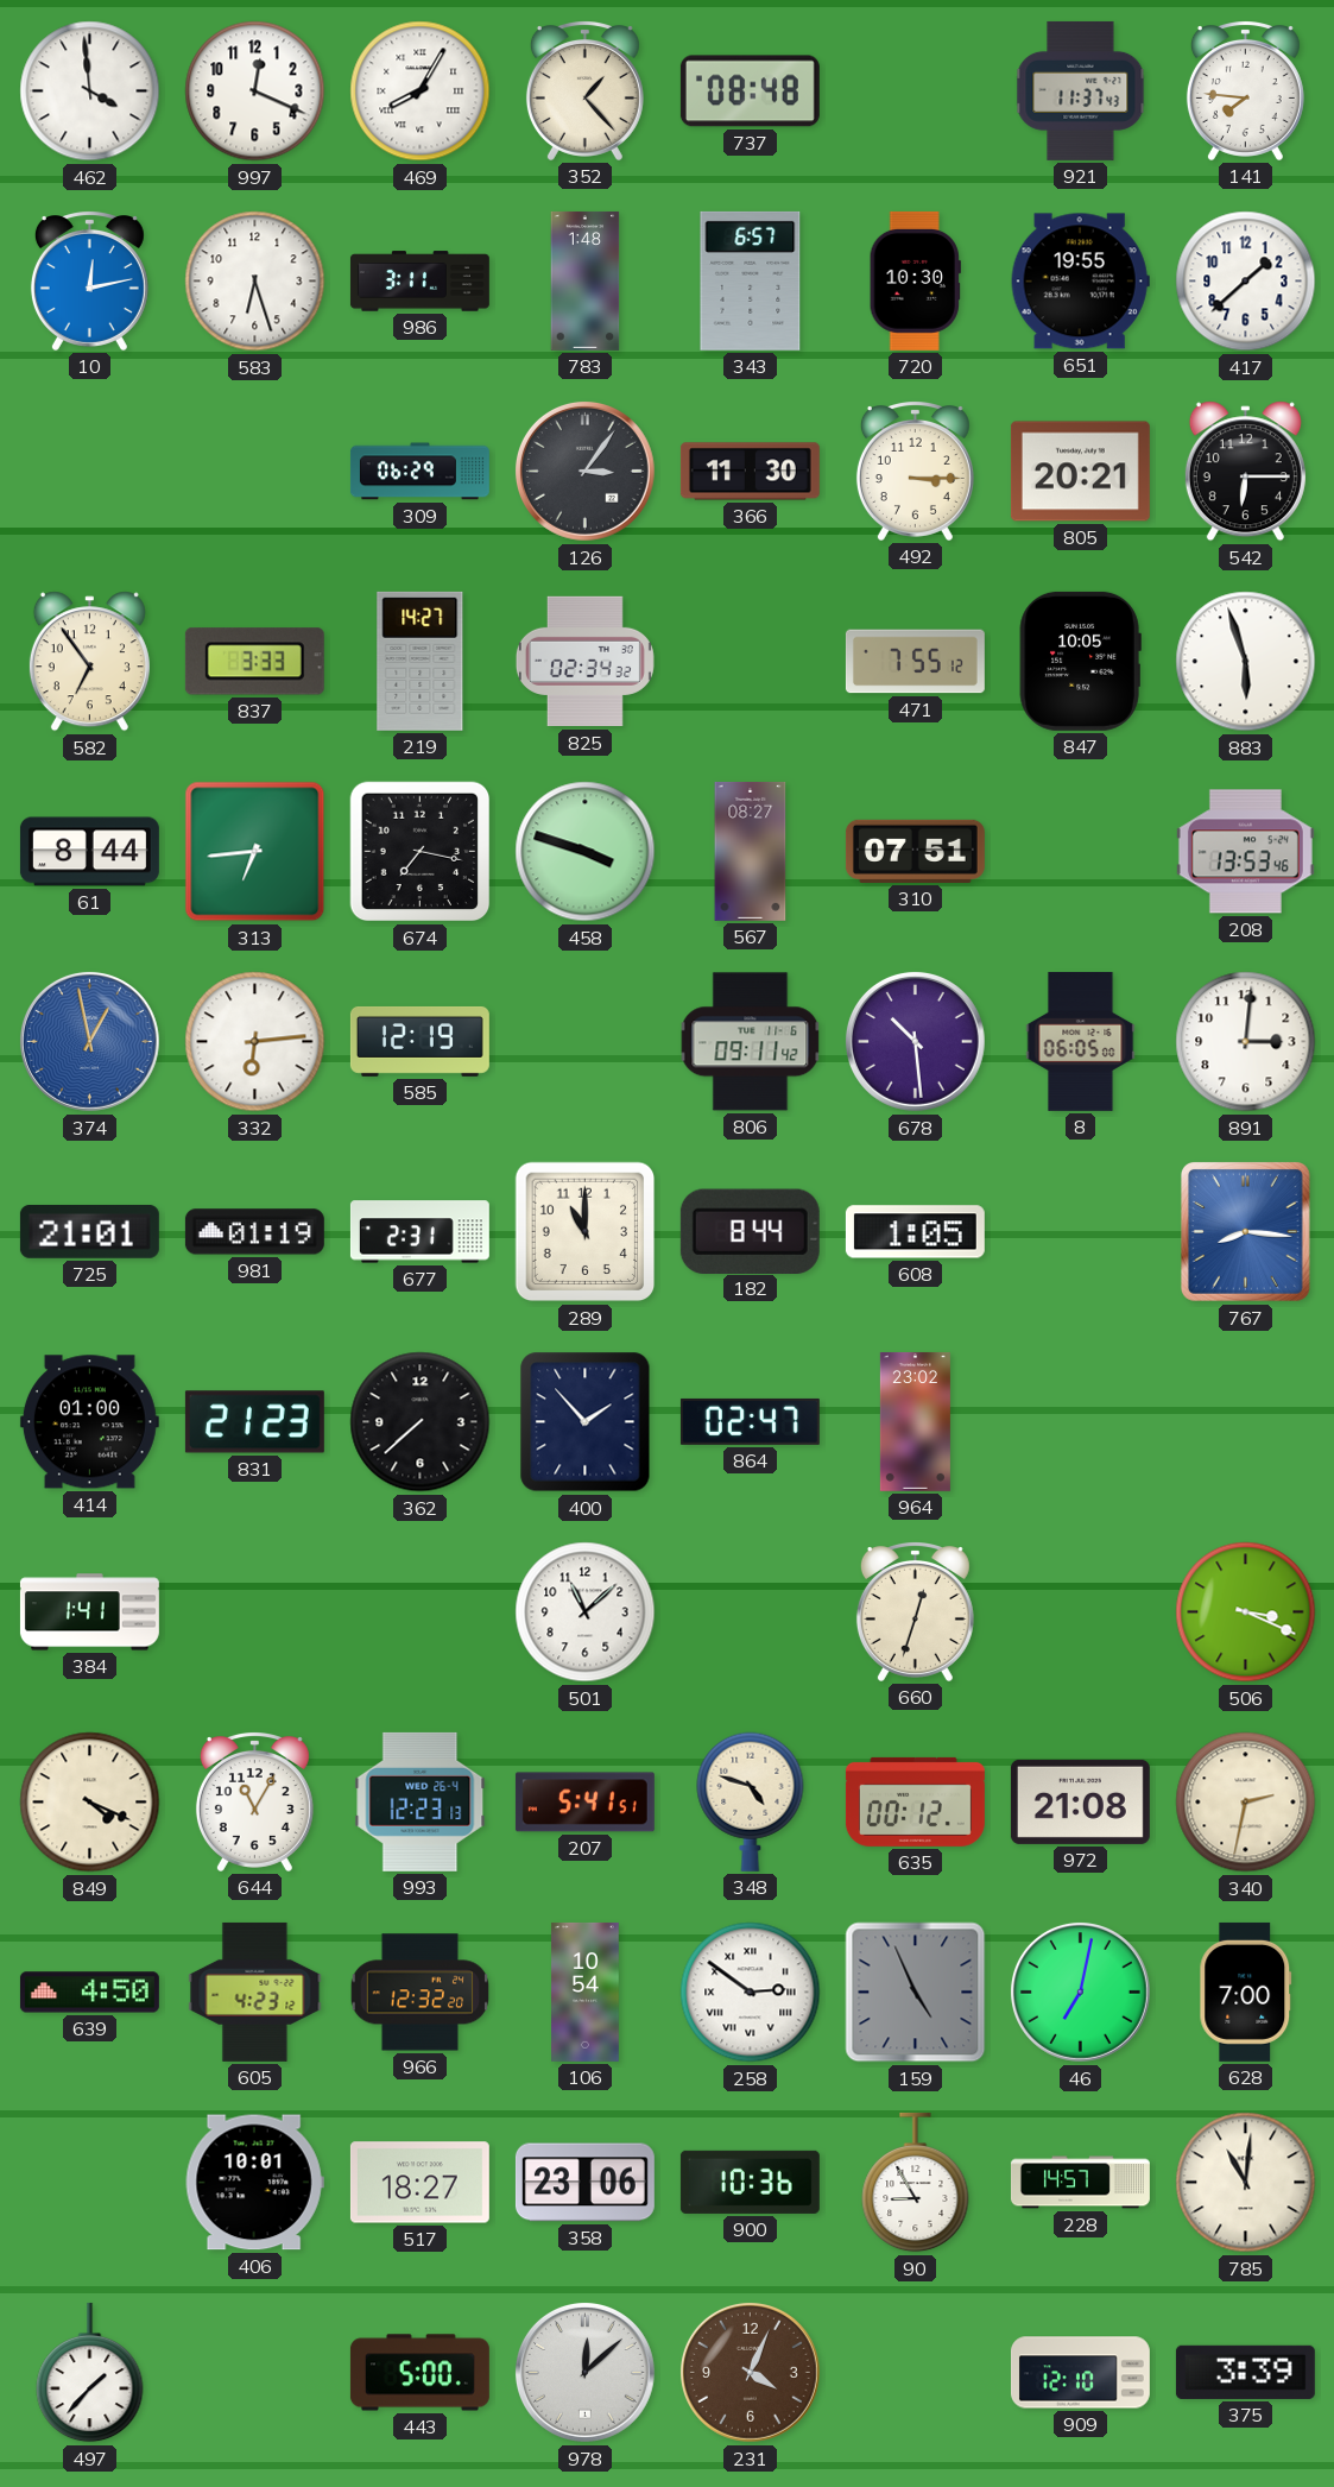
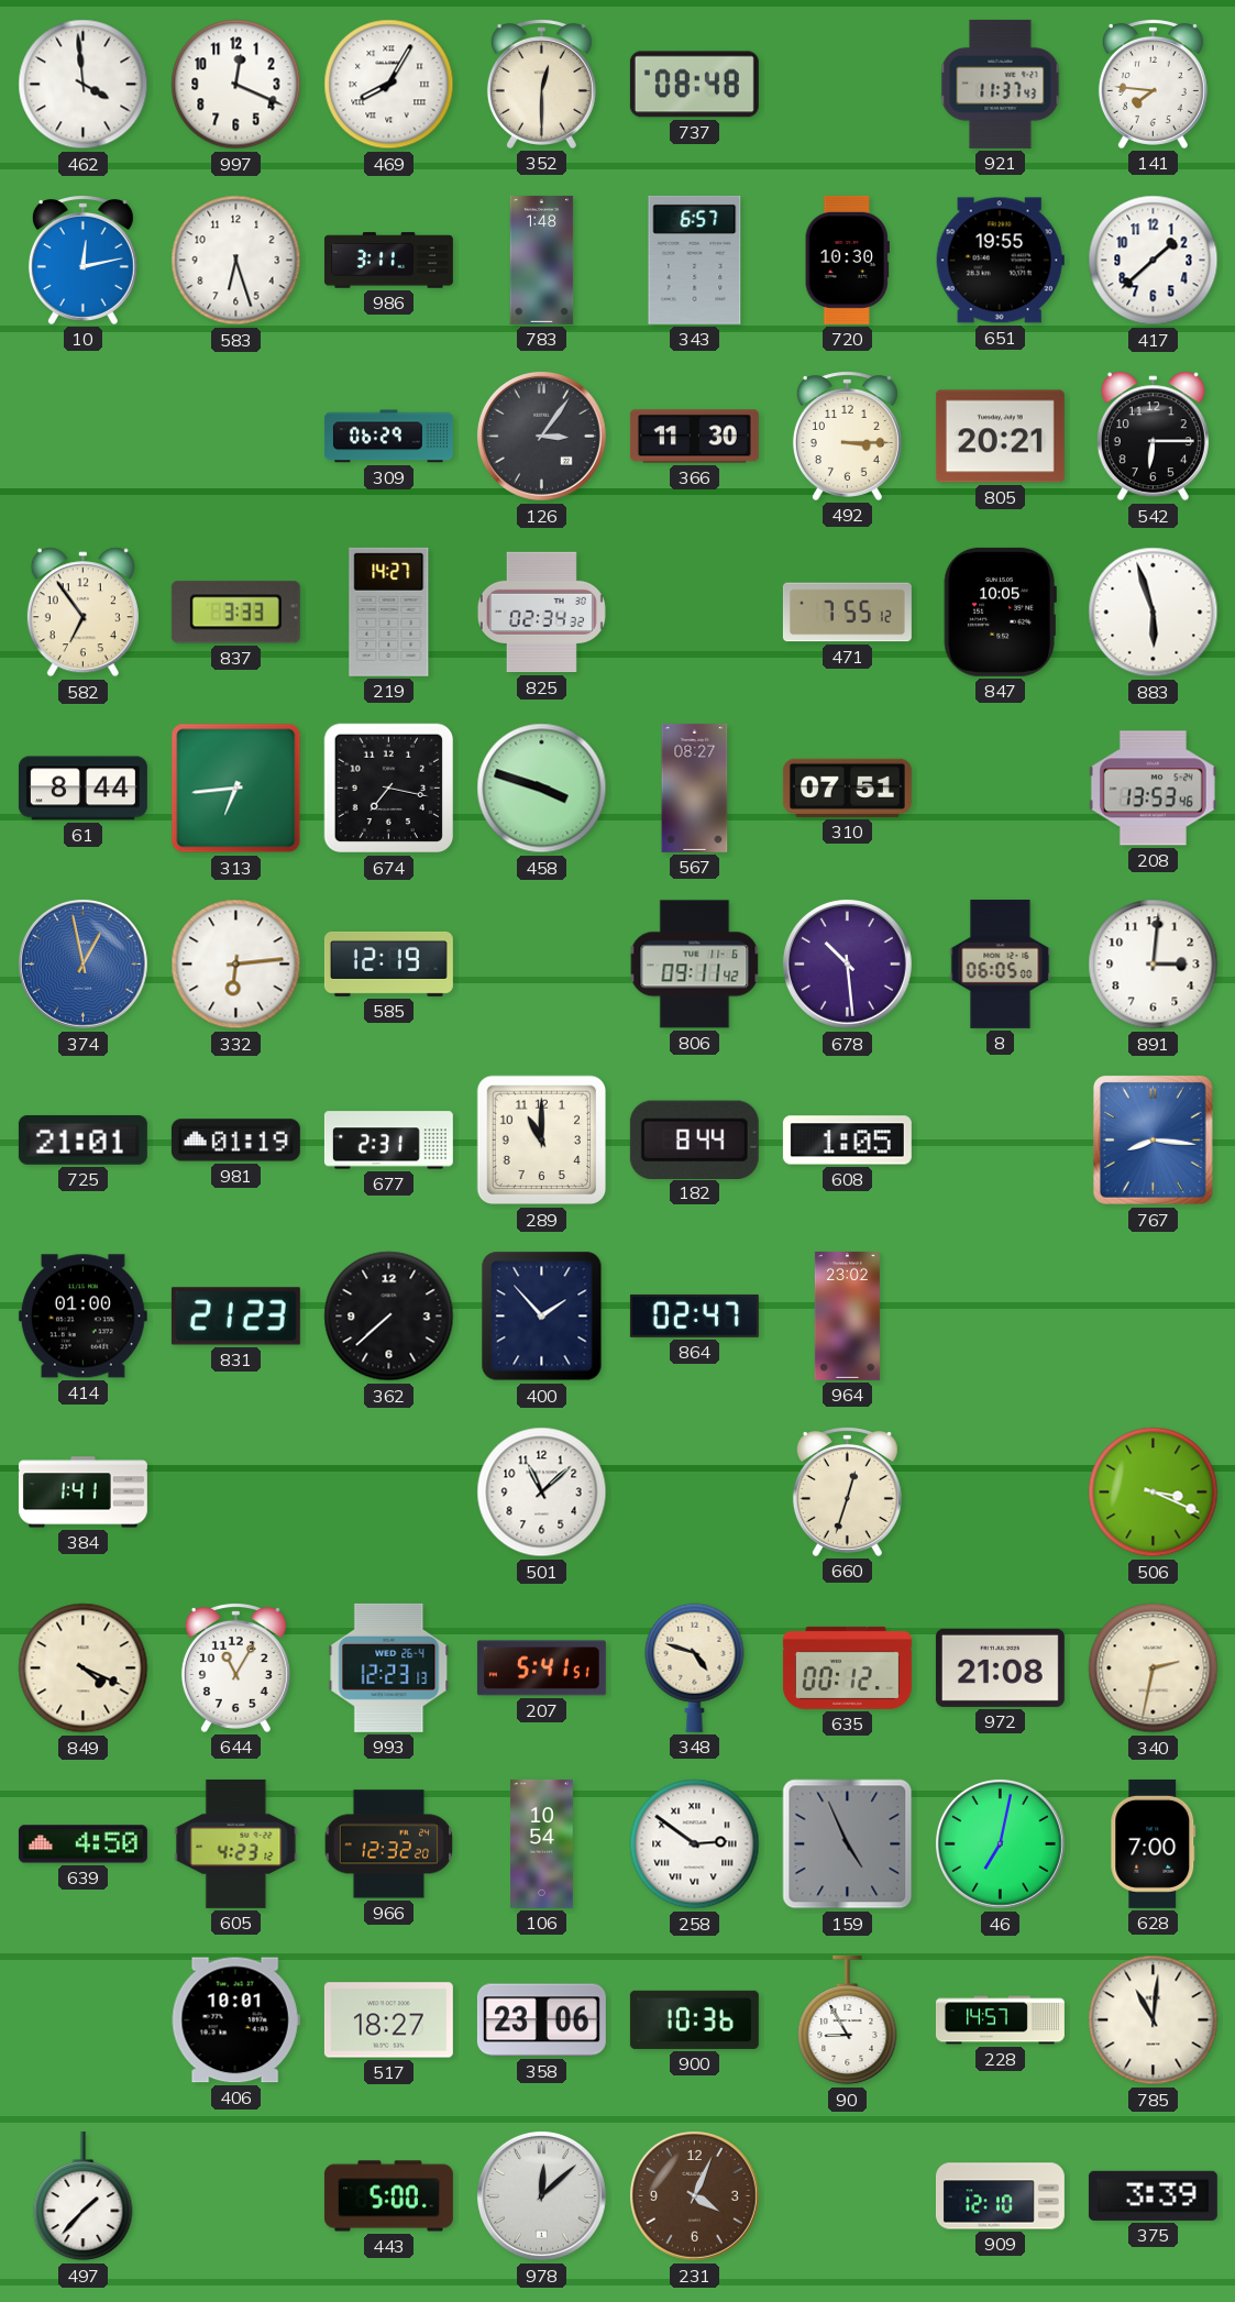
352: 1:23 -> 12:30 (541, 85)
